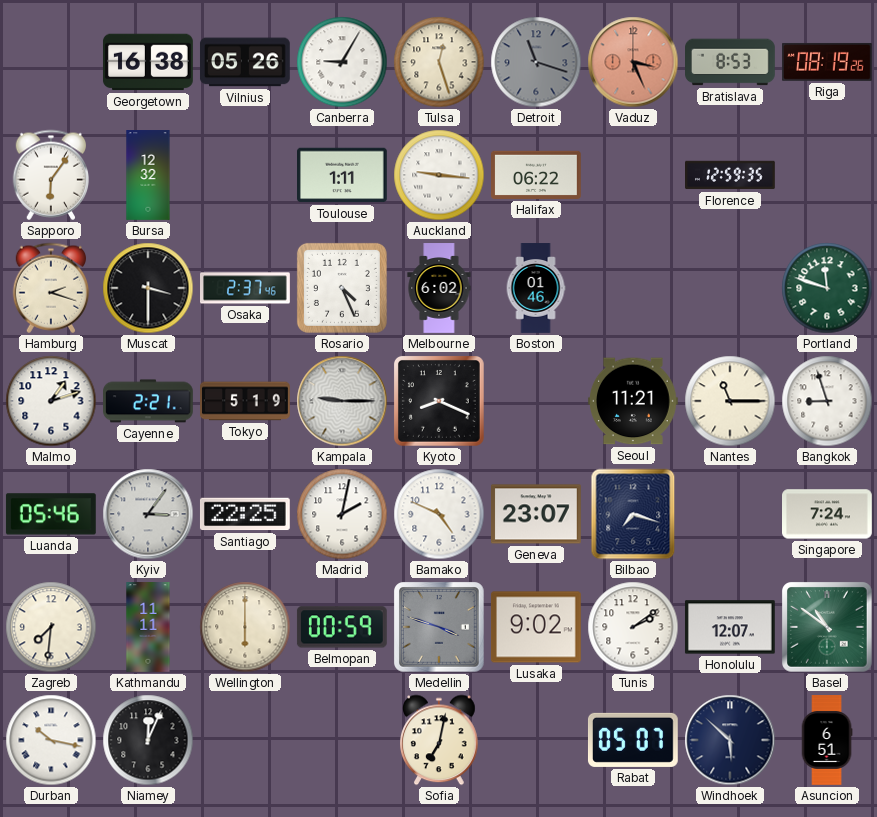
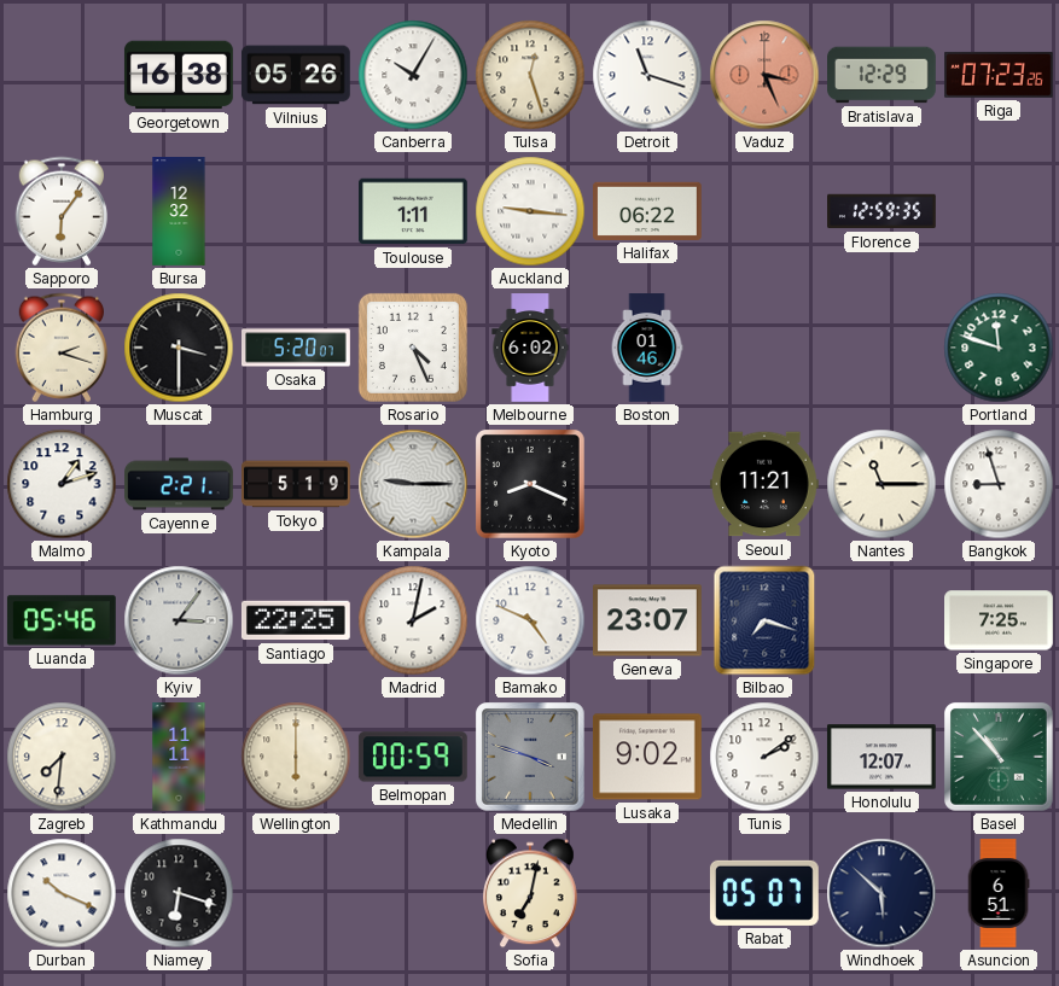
Canberra: 9:05 -> 10:05 (413, 75)
Detroit dial: grey -> white (647, 75)
Bratislava: 8:53 -> 12:29 (883, 75)
Riga: 08:19 -> 07:23 (1000, 75)
Osaka: 2:37 -> 5:20 (296, 348)
Singapore: 7:24 -> 7:25 (1000, 620)
Basel: 10:51 -> 10:53 (1000, 758)
Durban: 10:17 -> 10:19 (62, 893)
Niamey: 12:04 -> 6:18 (179, 893)
